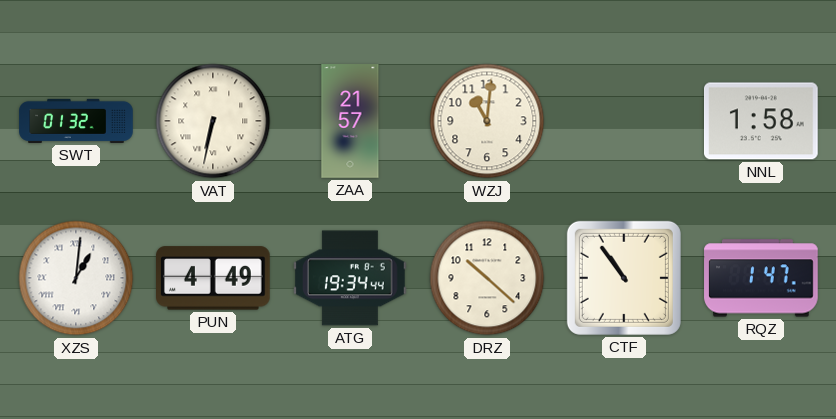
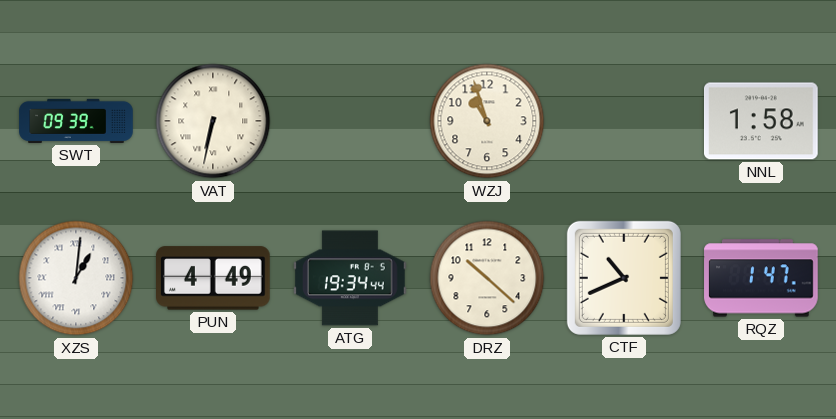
SWT: 01:32 -> 09:39 (76, 121)
ZAA: 21:57 -> none (350, 121)
WZJ: 11:01 -> 10:57 (487, 121)
CTF: 10:54 -> 10:41 (624, 278)
